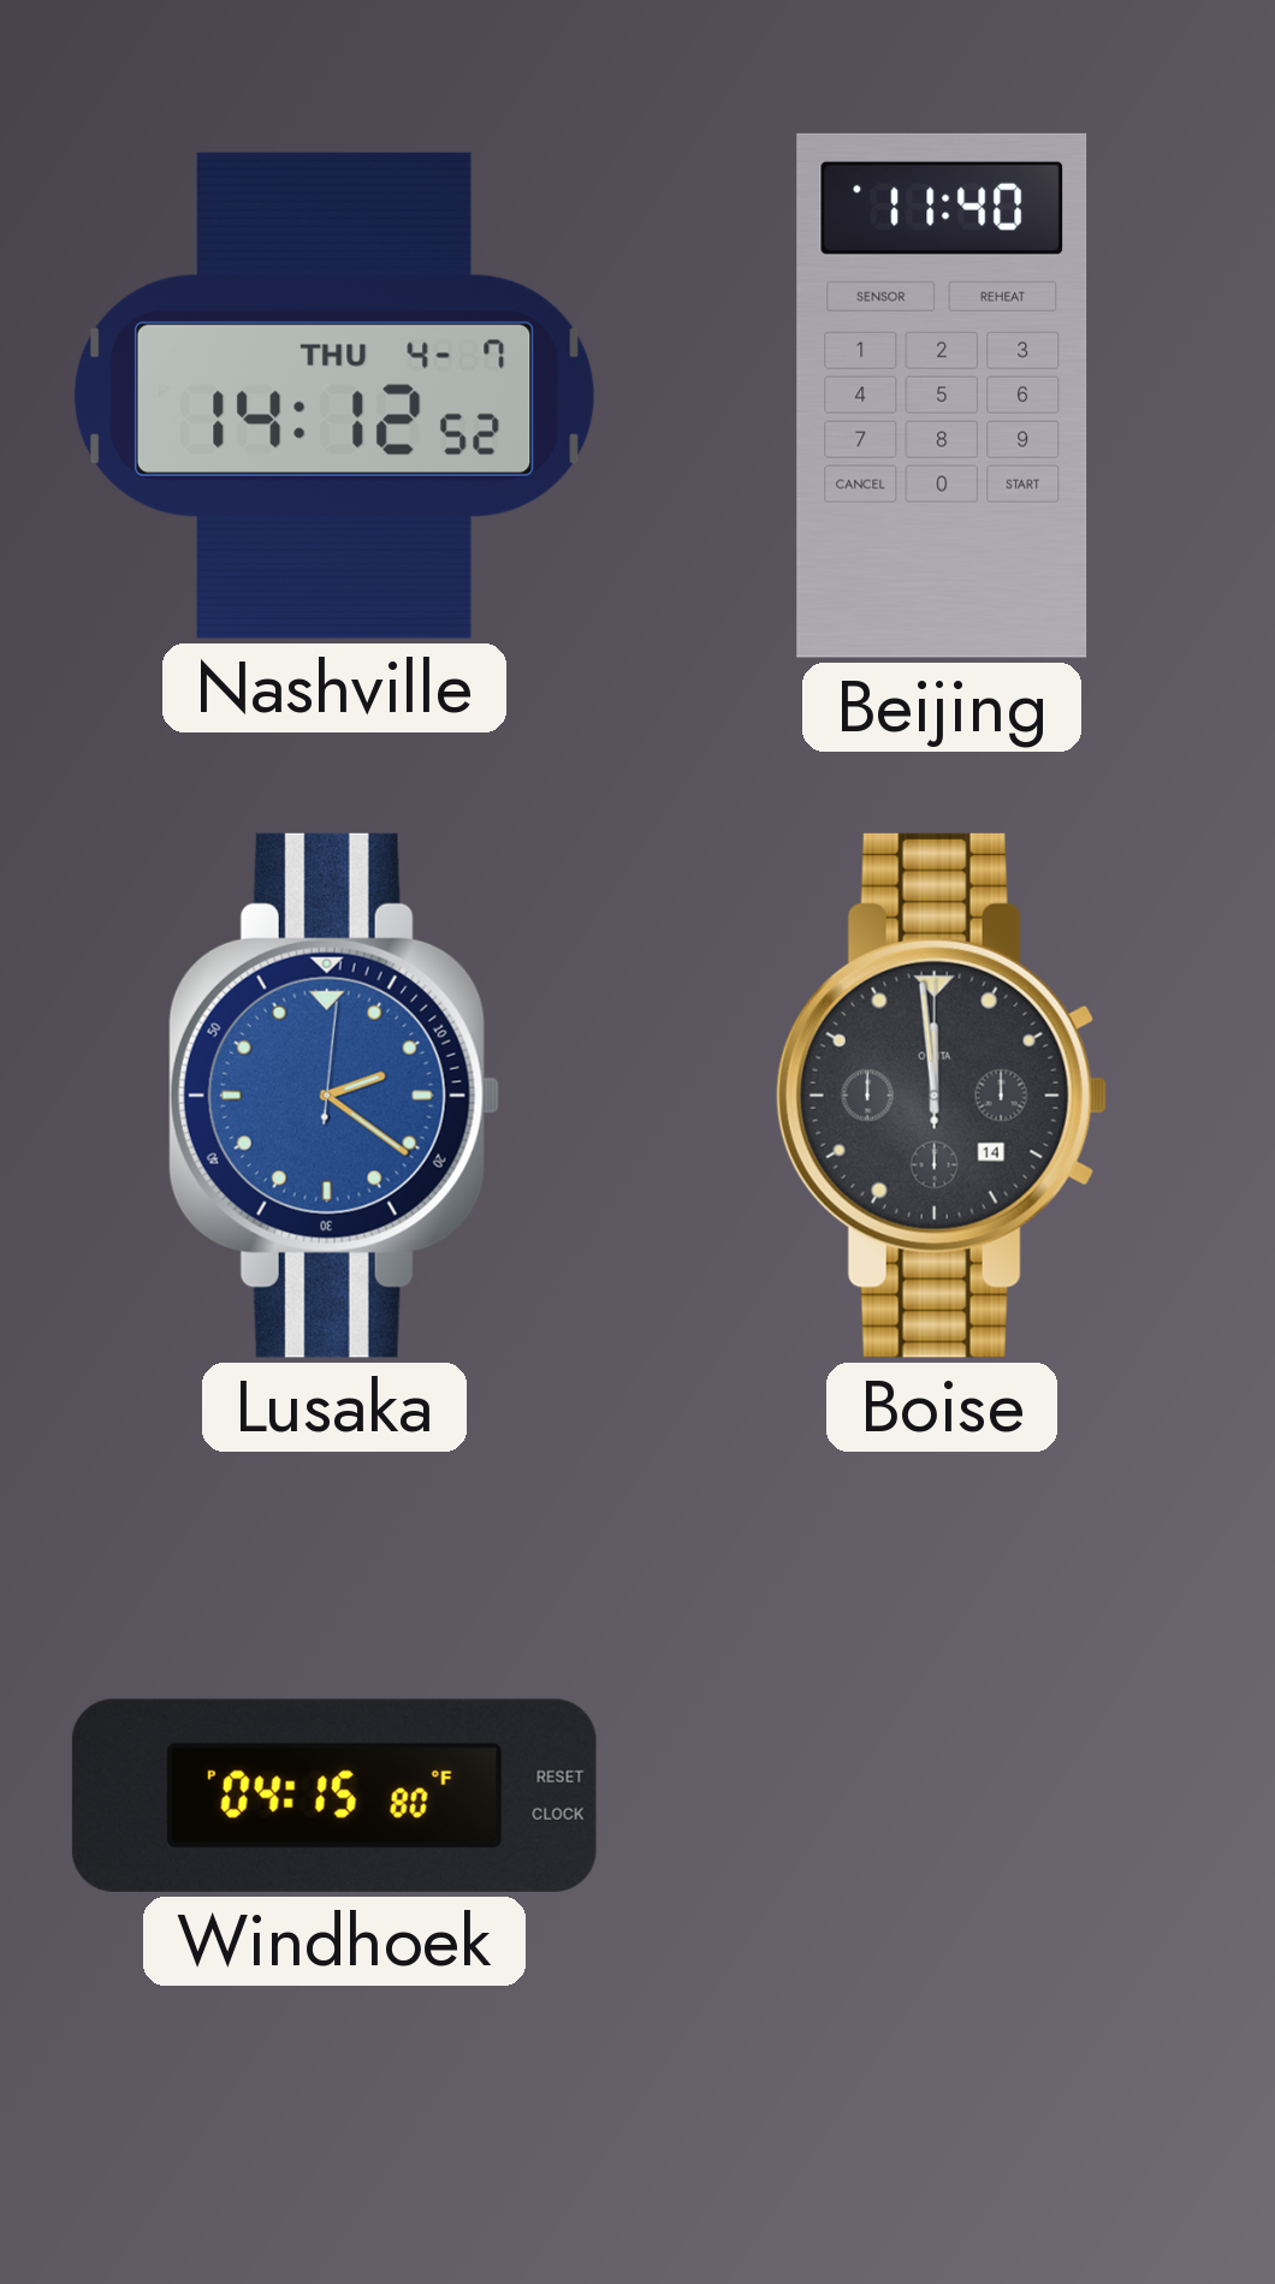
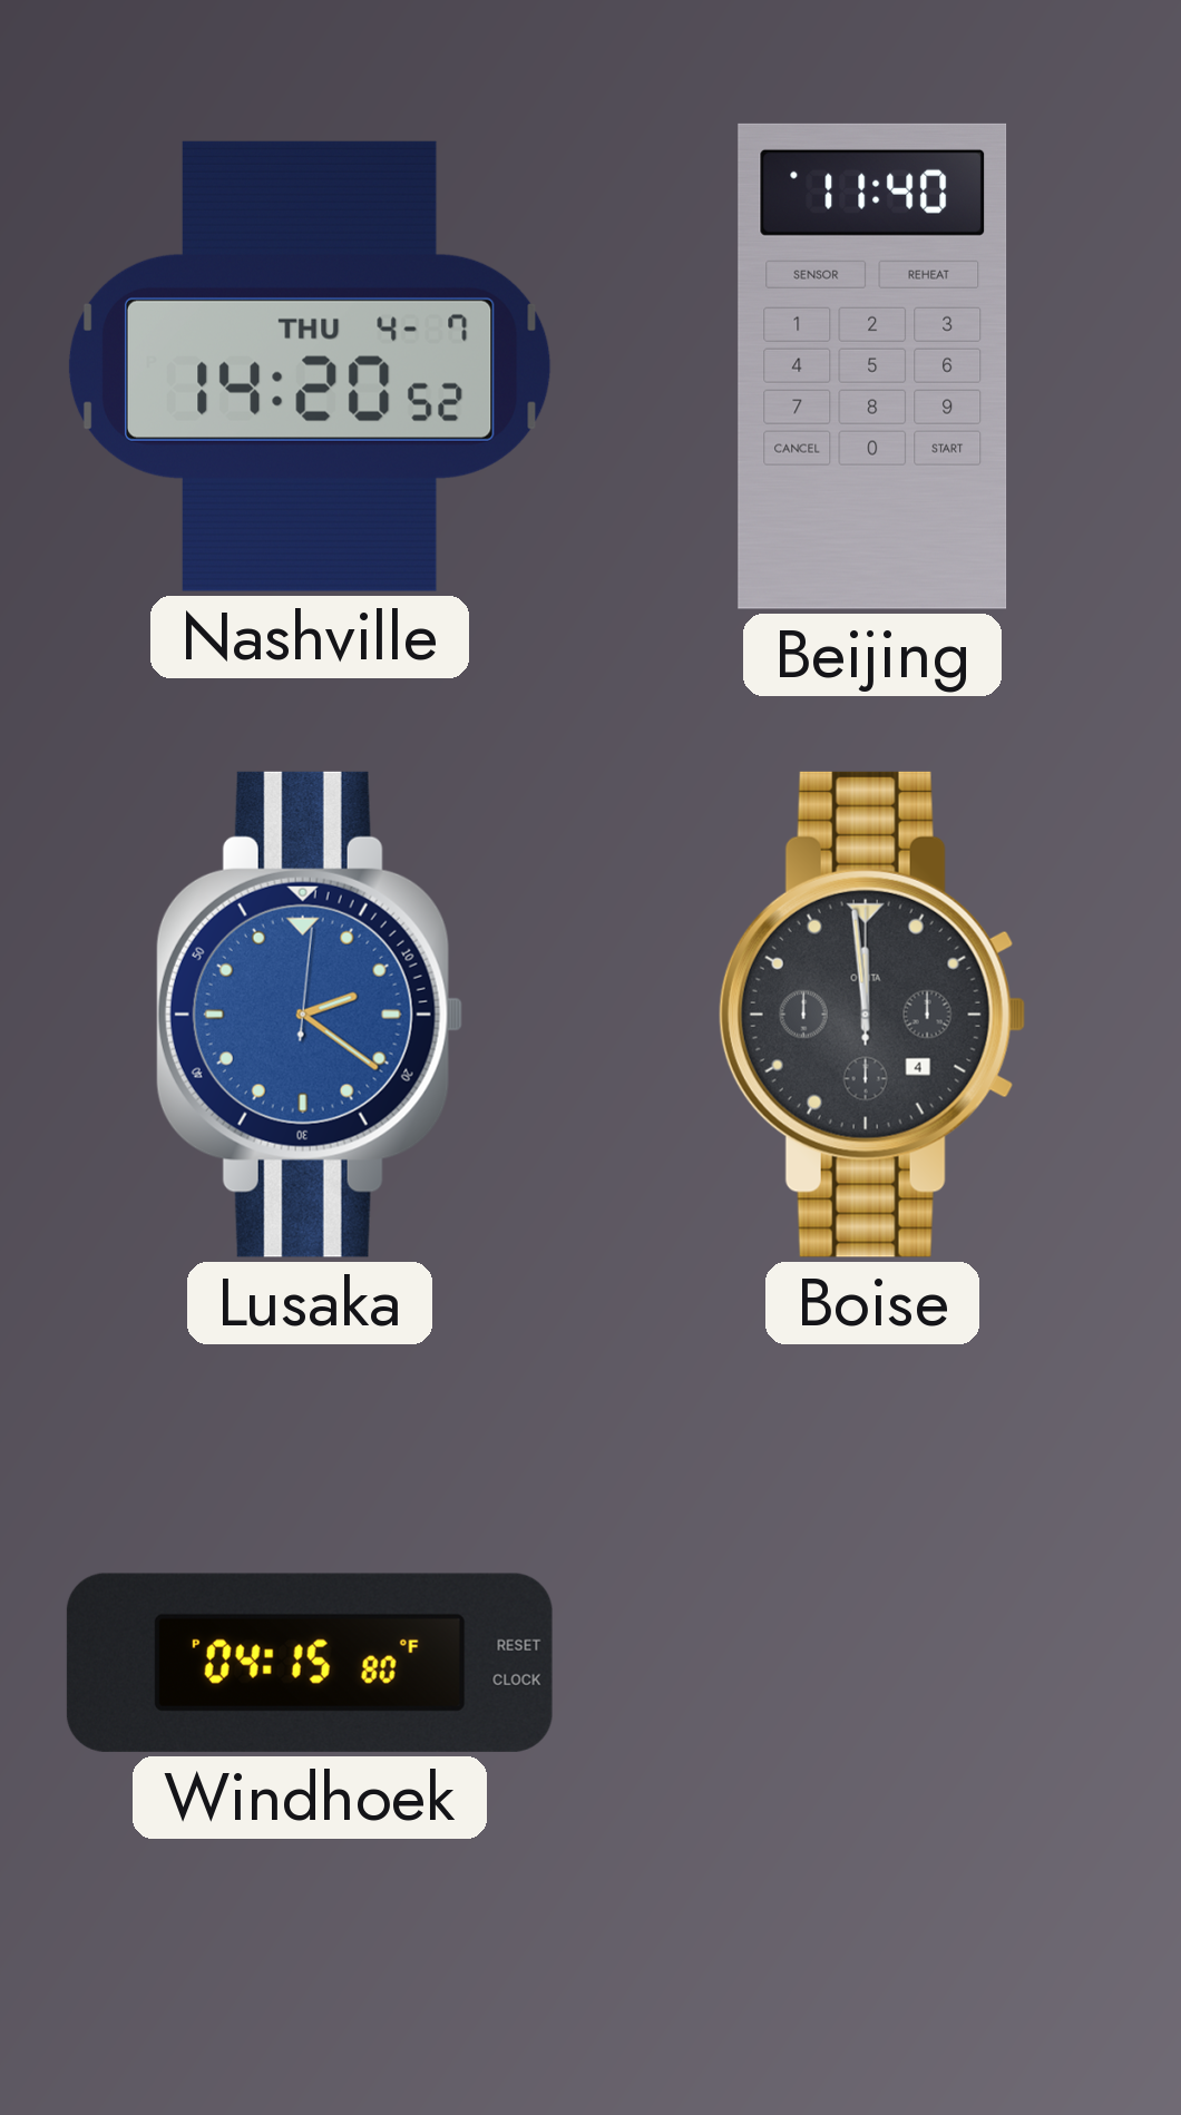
Nashville: 14:12 -> 14:20 (310, 366)
Boise date: 14 -> 4 (872, 1015)
